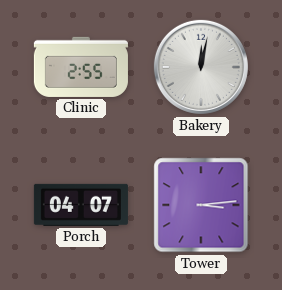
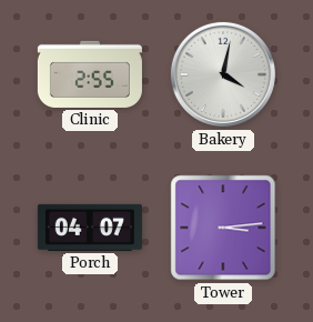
Bakery: 12:02 -> 4:02 (223, 74)
